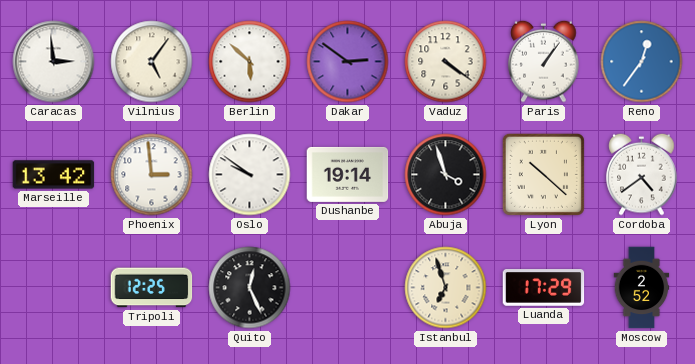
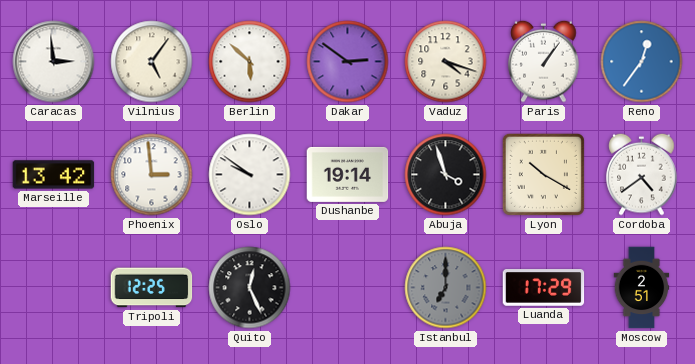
Vaduz: 4:21 -> 4:18 (446, 62)
Lyon: 10:22 -> 10:20 (543, 174)
Istanbul: 6:57 -> 7:00 (446, 288)
Istanbul dial: cream -> grey (446, 288)
Moscow: 2:52 -> 2:51 (642, 288)
